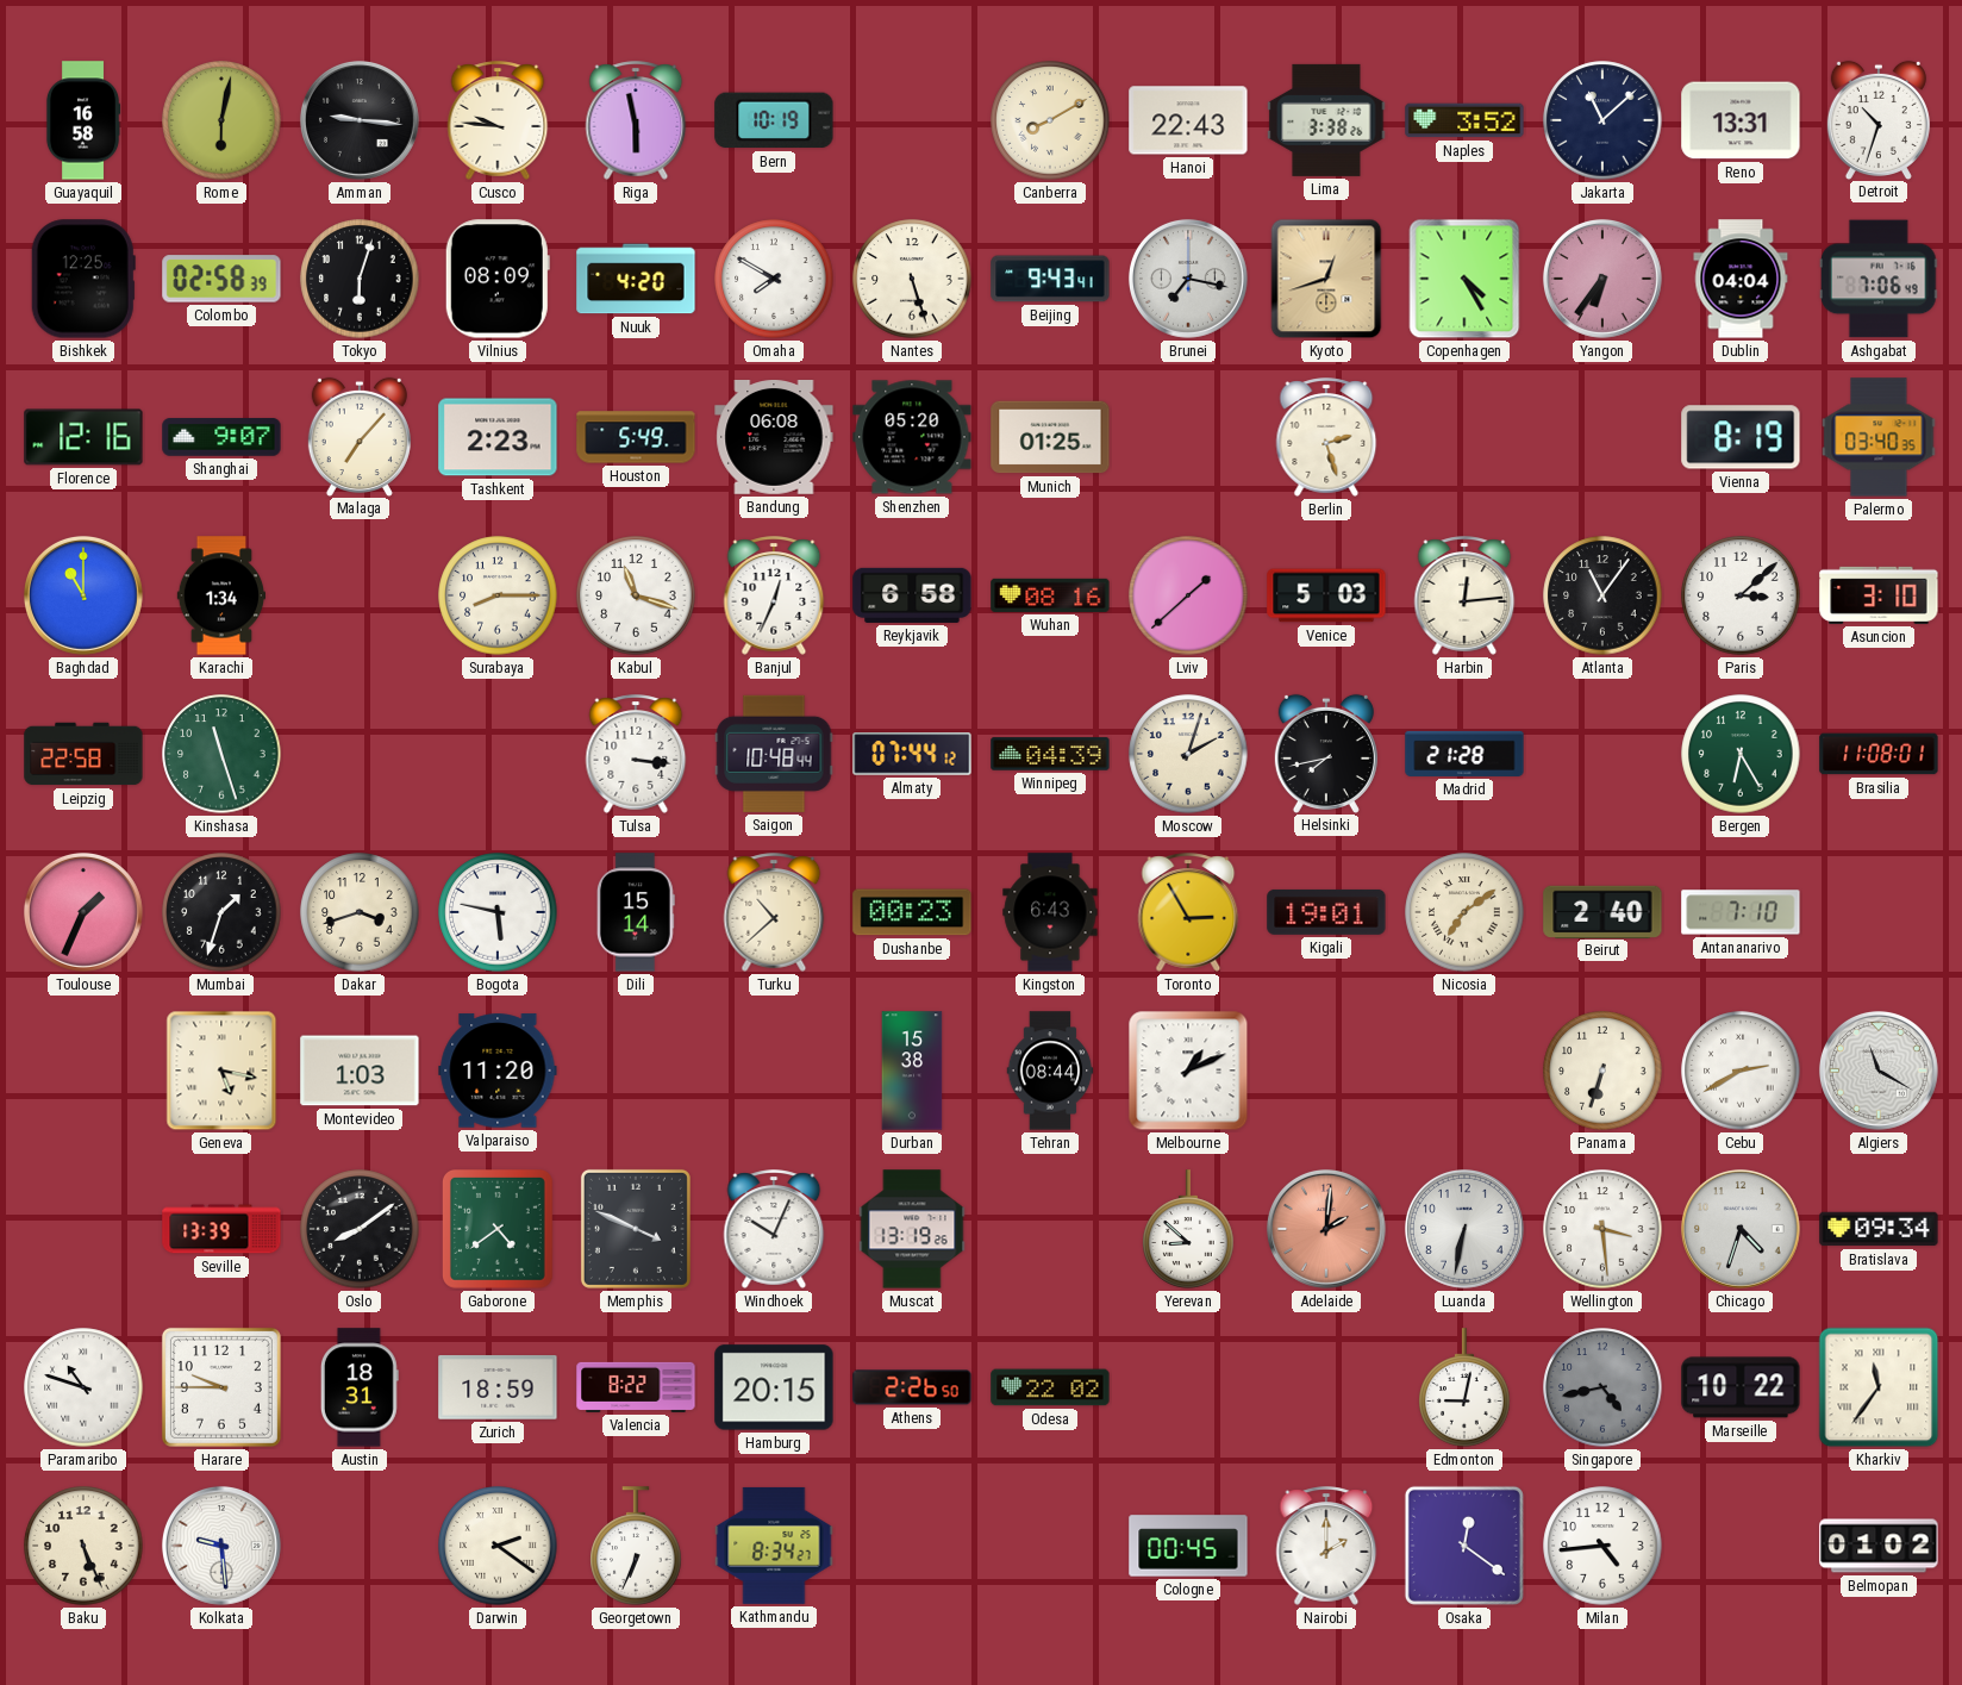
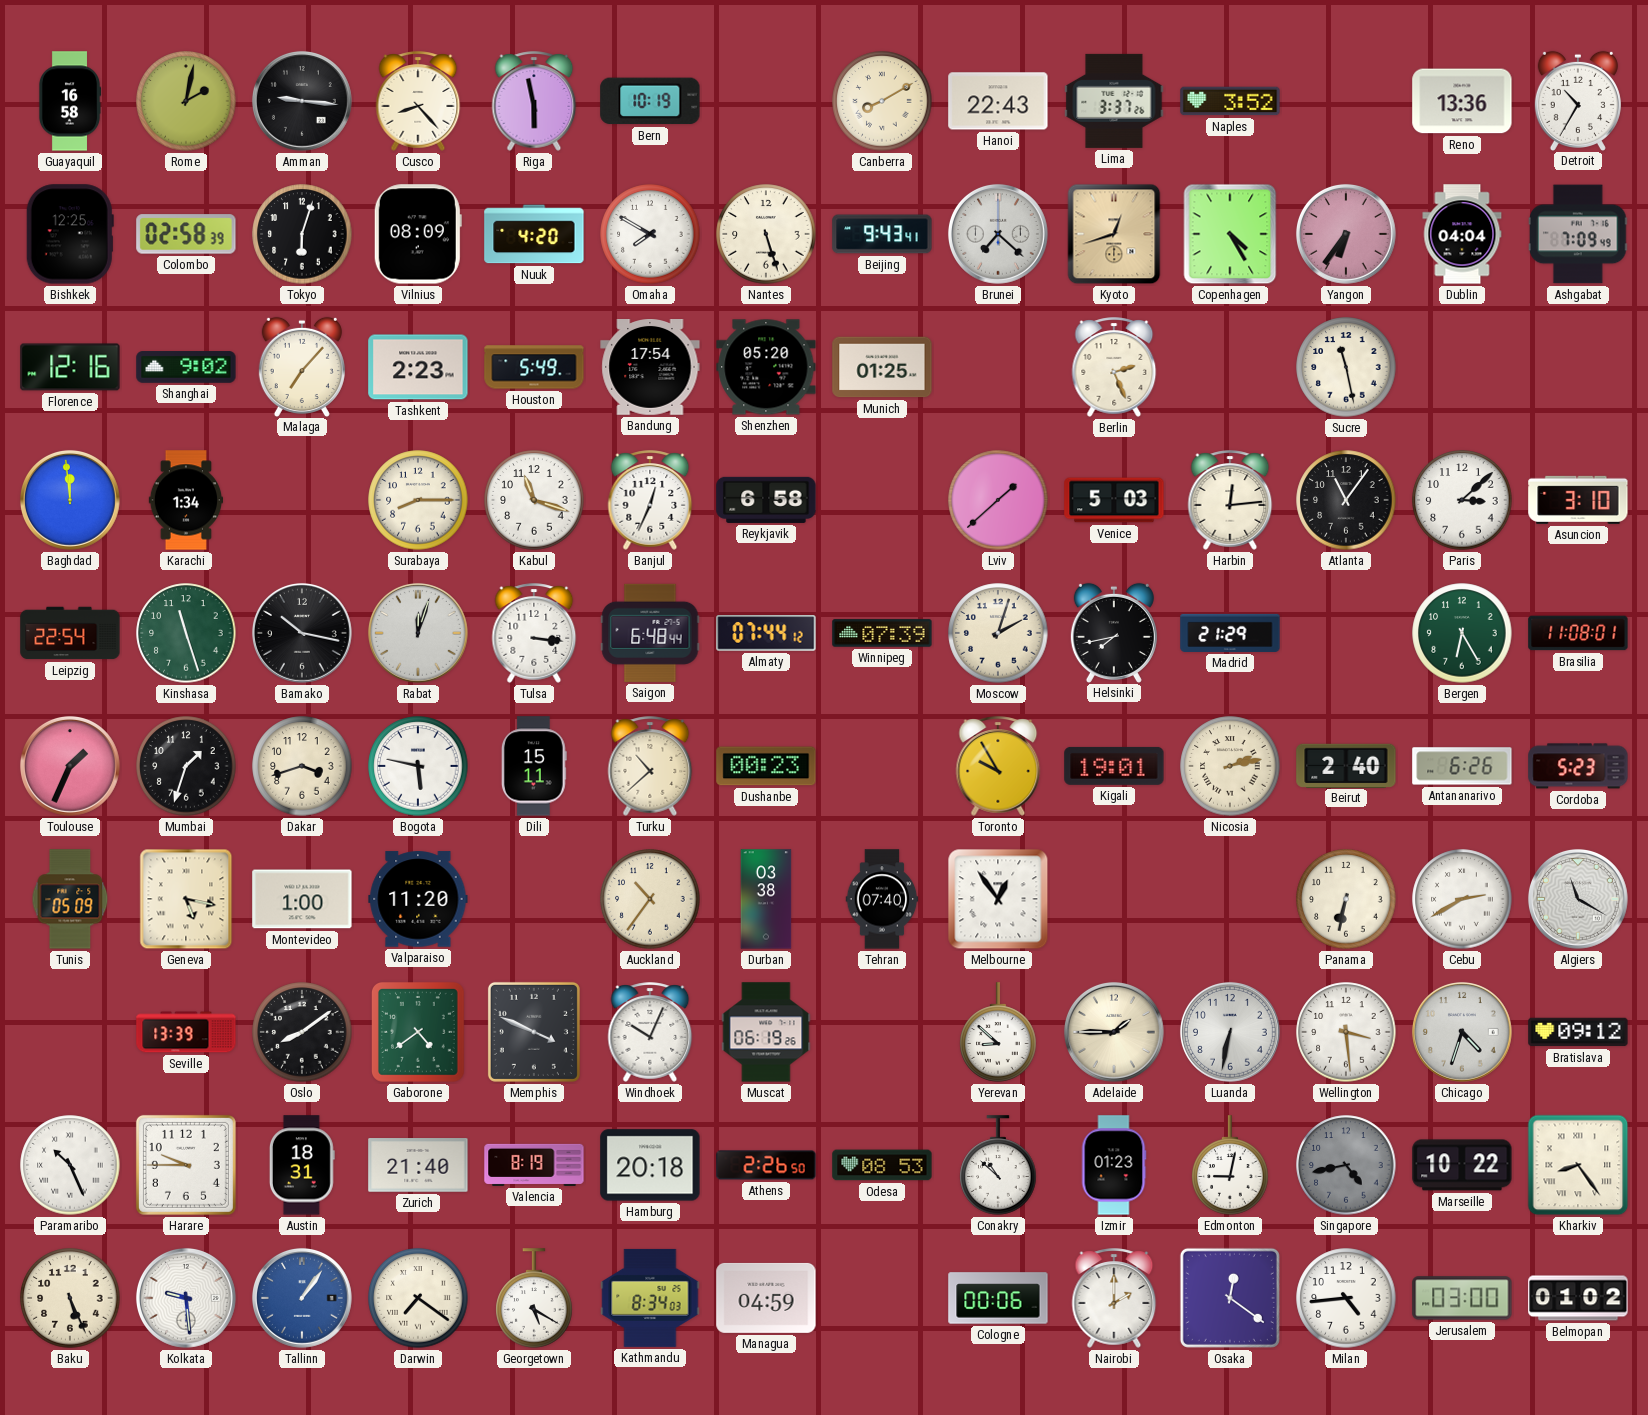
Rome: 6:02 -> 2:02 (186, 101)
Cusco: 9:46 -> 8:23 (418, 101)
Lima: 3:38 -> 3:37 (1114, 101)
Jakarta: 11:08 -> none (1602, 120)
Reno: 13:31 -> 13:36 (1462, 101)
Detroit: 10:33 -> 10:35 (1578, 100)
Brunei: 7:17 -> 7:22 (998, 234)
Ashgabat: 7:06 -> 7:09 (1579, 234)
Shanghai: 9:07 -> 9:02 (186, 367)
Bandung: 06:08 -> 17:54 (650, 368)
Berlin: 2:27 -> 2:26 (1114, 367)
Sucre: none -> 11:28 (1346, 367)
Vienna: 8:19 -> none (1741, 437)
Palermo: 03:40 -> none (1879, 437)
Baghdad: 11:00 -> 11:59 (70, 500)
Wuhan: 08:16 -> none (1050, 595)
Leipzig: 22:58 -> 22:54 (70, 633)
Bamako: none -> 10:17 (302, 633)
Rabat: none -> 12:03 (418, 633)
Saigon: 10:48 -> 6:48 (650, 633)
Winnipeg: 04:39 -> 07:39 (882, 633)
Madrid: 21:28 -> 21:29 (1230, 633)
Dili: 15:14 -> 15:11 (534, 766)
Kingston: 6:43 -> none (1050, 912)
Toronto: 2:55 -> 9:55 (998, 766)
Nicosia: 7:09 -> 2:13 (1230, 766)
Antananarivo: 7:10 -> 6:26 (1462, 766)
Cordoba: none -> 5:23 (1578, 766)
Tunis: none -> 05:09 (70, 899)
Montevideo: 1:03 -> 1:00 (302, 899)
Auckland: none -> 10:36 (650, 899)
Durban: 15:38 -> 03:38 (766, 899)
Tehran: 08:44 -> 07:40 (882, 899)
Melbourne: 1:11 -> 12:54 (998, 899)
Panama: 6:33 -> 6:32 (1346, 899)
Muscat: 13:19 -> 06:19 (766, 1032)
Adelaide: 2:01 -> 1:45 (1114, 1032)
Adelaide dial: salmon -> cream (1114, 1032)
Bratislava: 09:34 -> 09:12 (1578, 1032)
Paramaribo: 10:48 -> 10:26 (70, 1165)
Zurich: 18:59 -> 21:40 (418, 1165)
Valencia: 8:22 -> 8:19 (534, 1165)
Hamburg: 20:15 -> 20:18 (650, 1165)
Odesa: 22:02 -> 08:53 (882, 1165)
Conakry: none -> 10:52 (998, 1165)
Izmir: none -> 01:23 (1114, 1165)
Kharkiv: 11:36 -> 8:24 (1578, 1165)
Tallinn: none -> 1:06 (302, 1298)
Darwin: 2:21 -> 7:21 (418, 1298)
Georgetown: 6:34 -> 5:20 (534, 1298)
Kathmandu: 8:34:27 -> 8:34:03 (650, 1298)
Managua: none -> 04:59 (766, 1298)
Cologne: 00:45 -> 00:06 (998, 1298)
Jerusalem: none -> 03:00 (1462, 1298)
